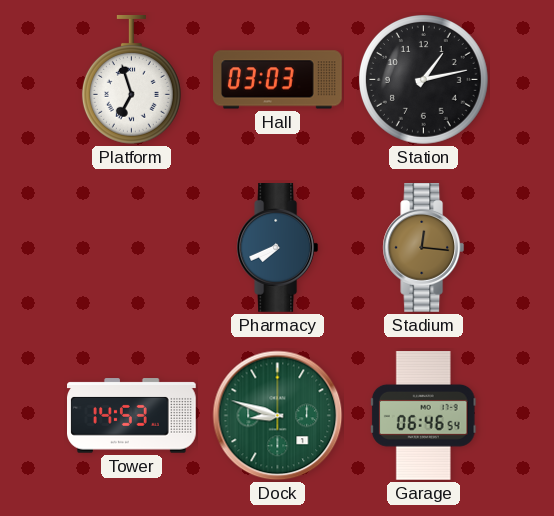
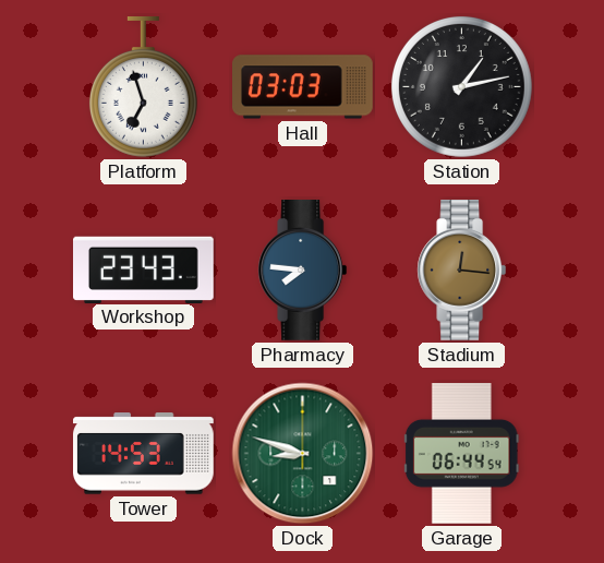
Workshop: none -> 23:43 (144, 269)
Pharmacy: 7:41 -> 7:46 (303, 271)
Garage: 06:46 -> 06:44 (461, 454)
